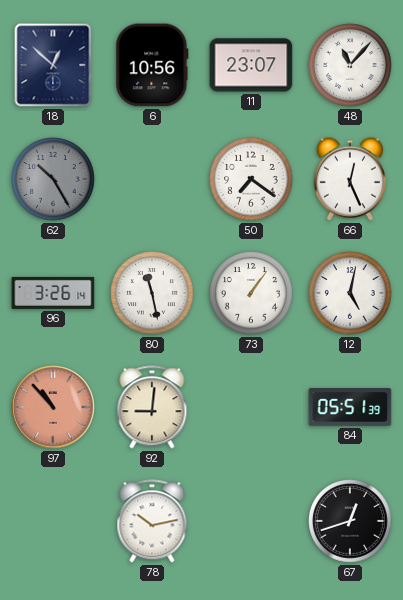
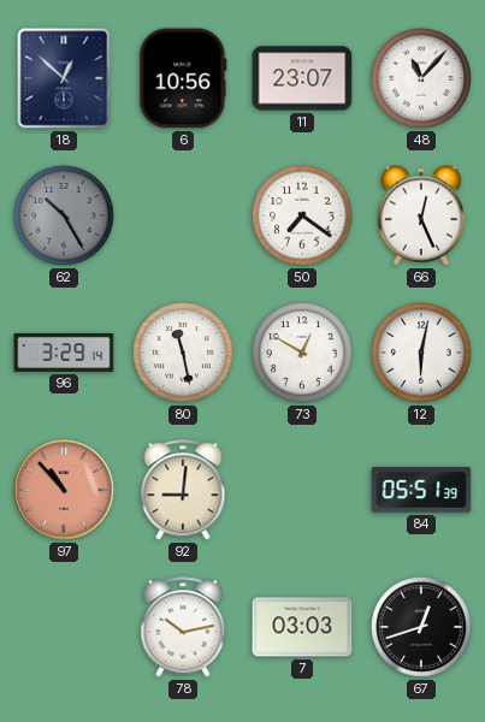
96: 3:26 -> 3:29 (64, 353)
73: 1:06 -> 12:50 (302, 353)
12: 5:02 -> 6:02 (421, 353)
7: none -> 03:03 (302, 627)
